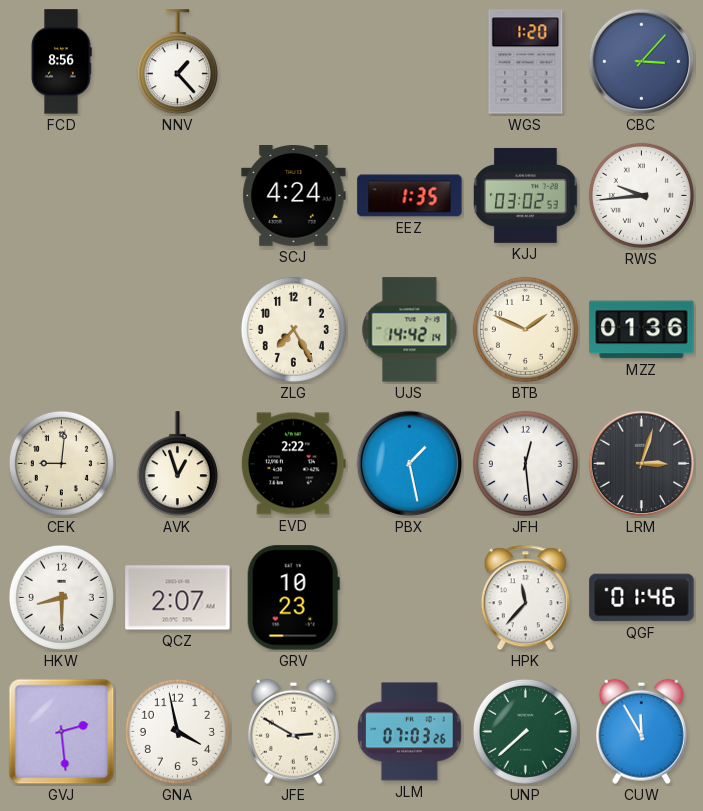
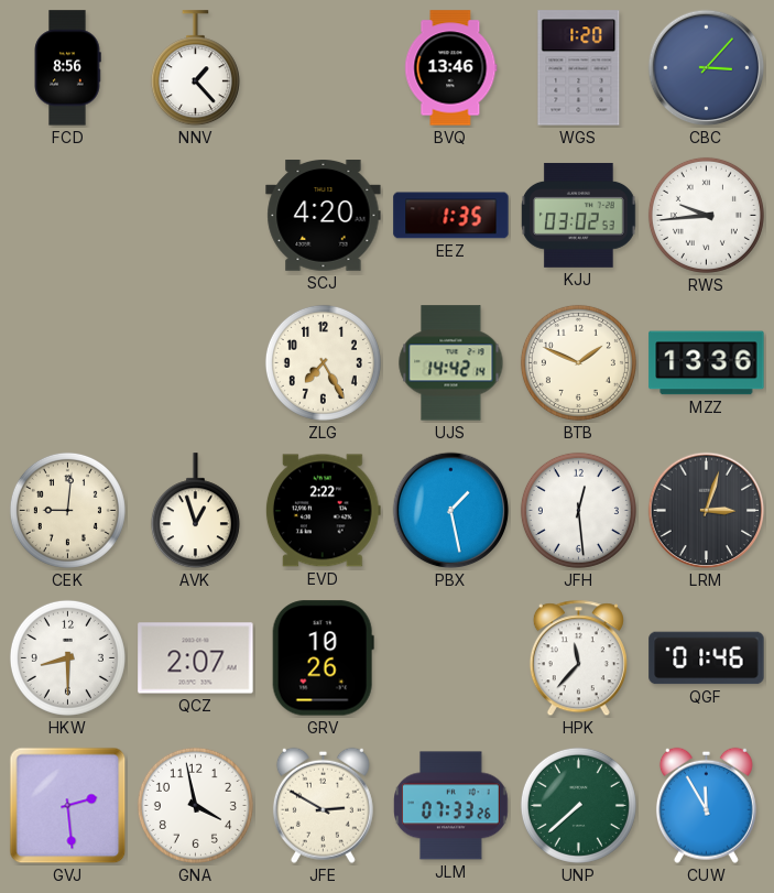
BVQ: none -> 13:46 (451, 68)
SCJ: 4:24 -> 4:20 (324, 216)
MZZ: 01:36 -> 13:36 (707, 363)
GRV: 10:23 -> 10:26 (323, 658)
JLM: 07:03 -> 07:33 (451, 806)
